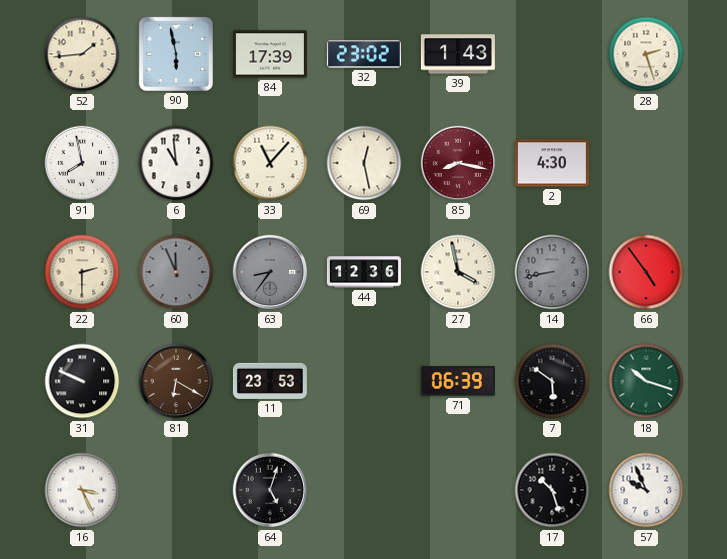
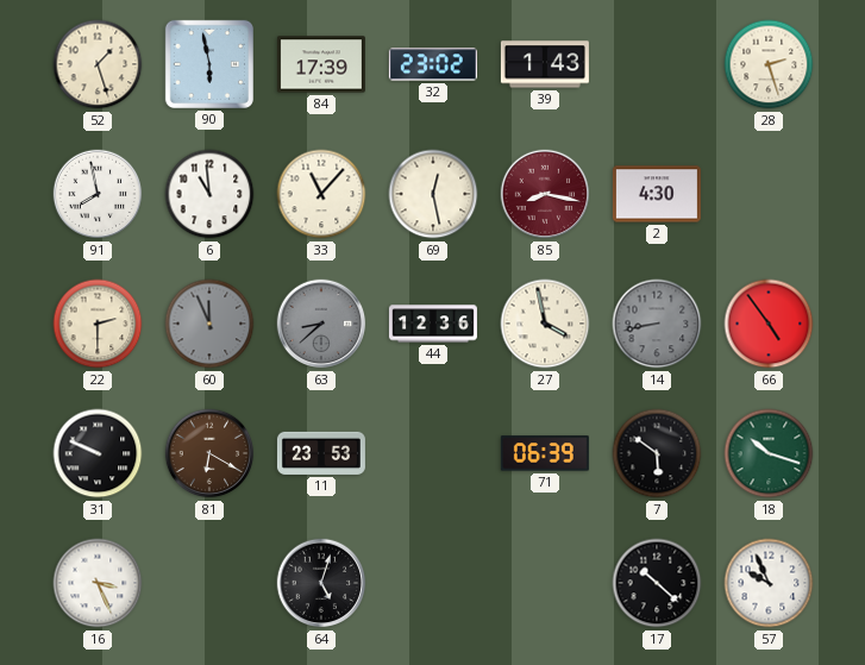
52: 1:44 -> 1:27 (98, 64)
63: 8:36 -> 8:38 (321, 324)
17: 10:27 -> 10:22 (657, 583)
